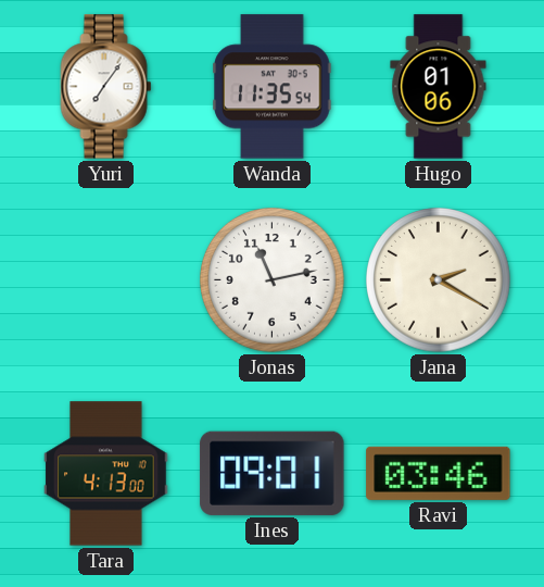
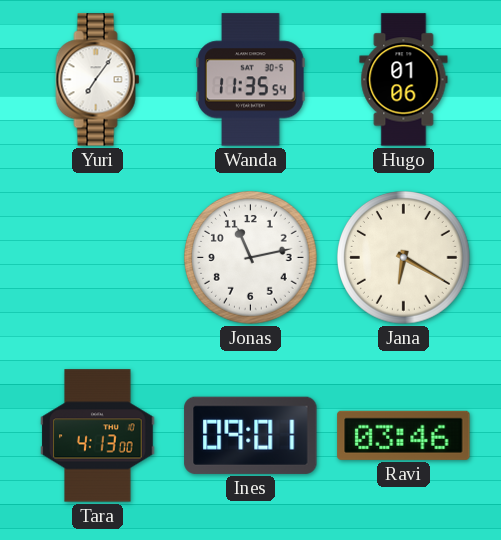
Jana: 2:20 -> 6:20 (404, 258)
